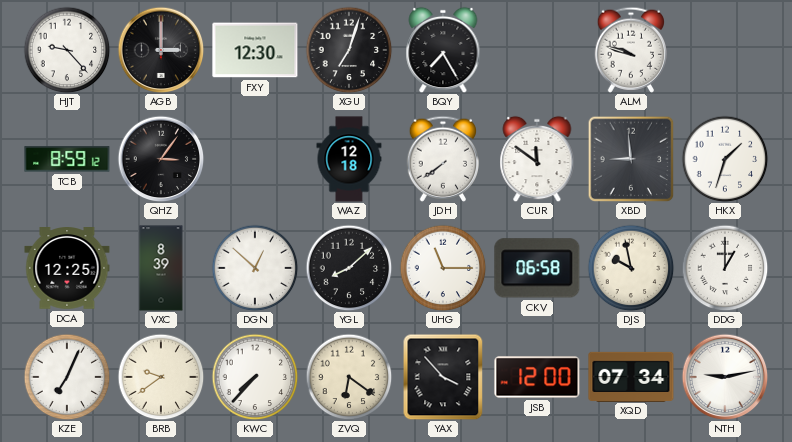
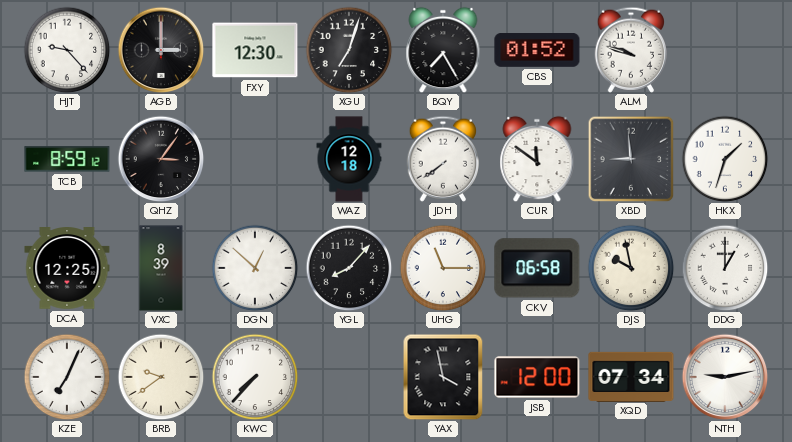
CBS: none -> 01:52 (537, 51)
YGL: 8:08 -> 8:07 (349, 268)
ZVQ: 6:21 -> none (349, 377)
YAX: 3:53 -> 3:58 (443, 377)
